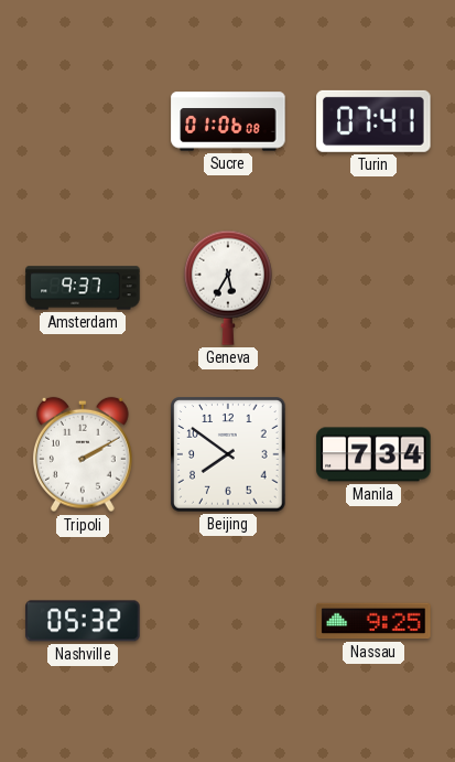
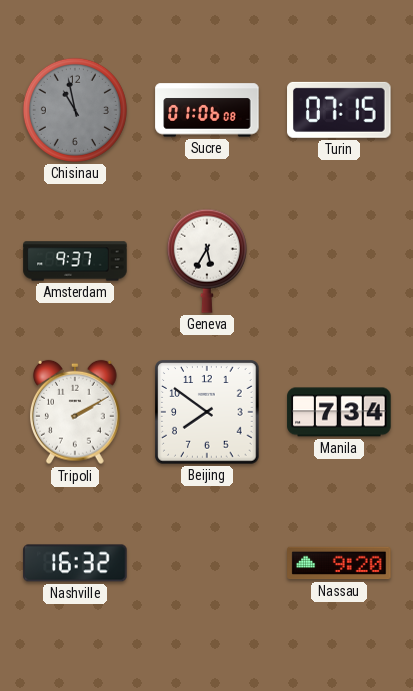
Chisinau: none -> 10:58 (75, 110)
Turin: 07:41 -> 07:15 (339, 110)
Nashville: 05:32 -> 16:32 (75, 563)
Nassau: 9:25 -> 9:20 (339, 563)
